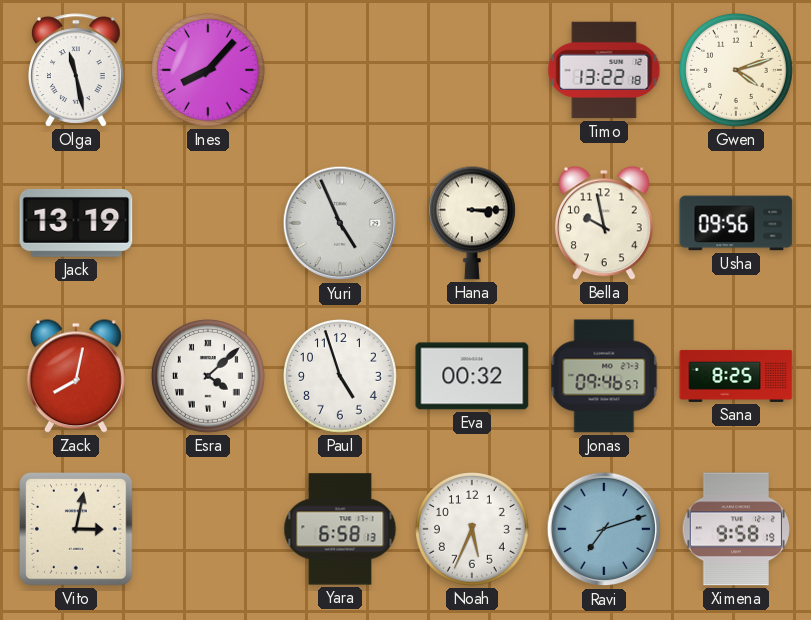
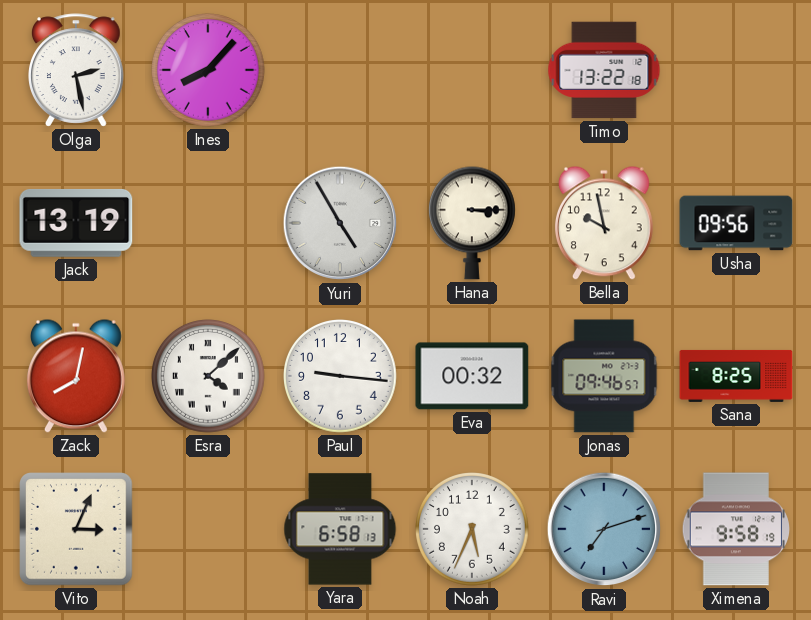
Olga: 11:28 -> 2:28 (77, 70)
Gwen: 4:12 -> none (737, 71)
Yuri: 4:56 -> 4:55 (340, 223)
Paul: 4:57 -> 9:16 (341, 377)
Vito: 3:02 -> 3:04 (76, 529)
